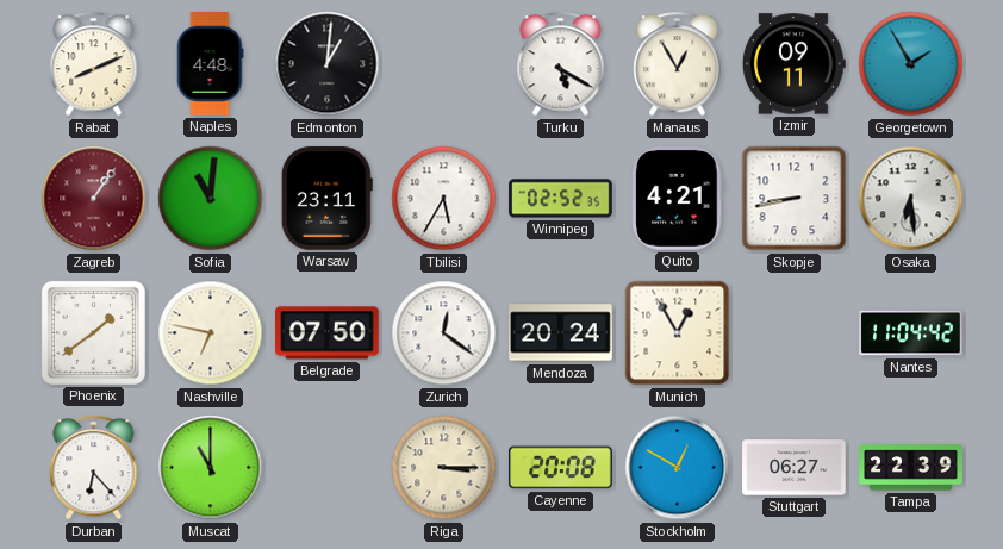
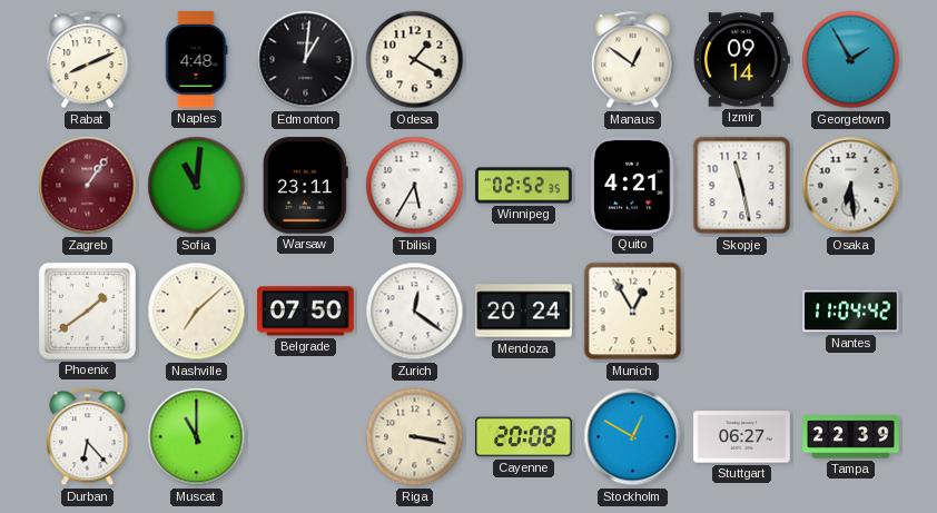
Odesa: none -> 1:20 (415, 60)
Turku: 5:20 -> none (561, 64)
Manaus: 12:55 -> 12:51 (633, 60)
Izmir: 09:11 -> 09:14 (742, 60)
Skopje: 8:43 -> 11:28 (742, 186)
Nashville: 6:47 -> 7:08 (197, 312)
Riga: 3:15 -> 3:17 (415, 437)
